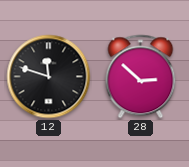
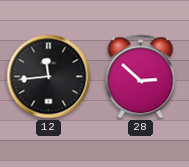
12: 11:48 -> 11:44 (49, 77)
